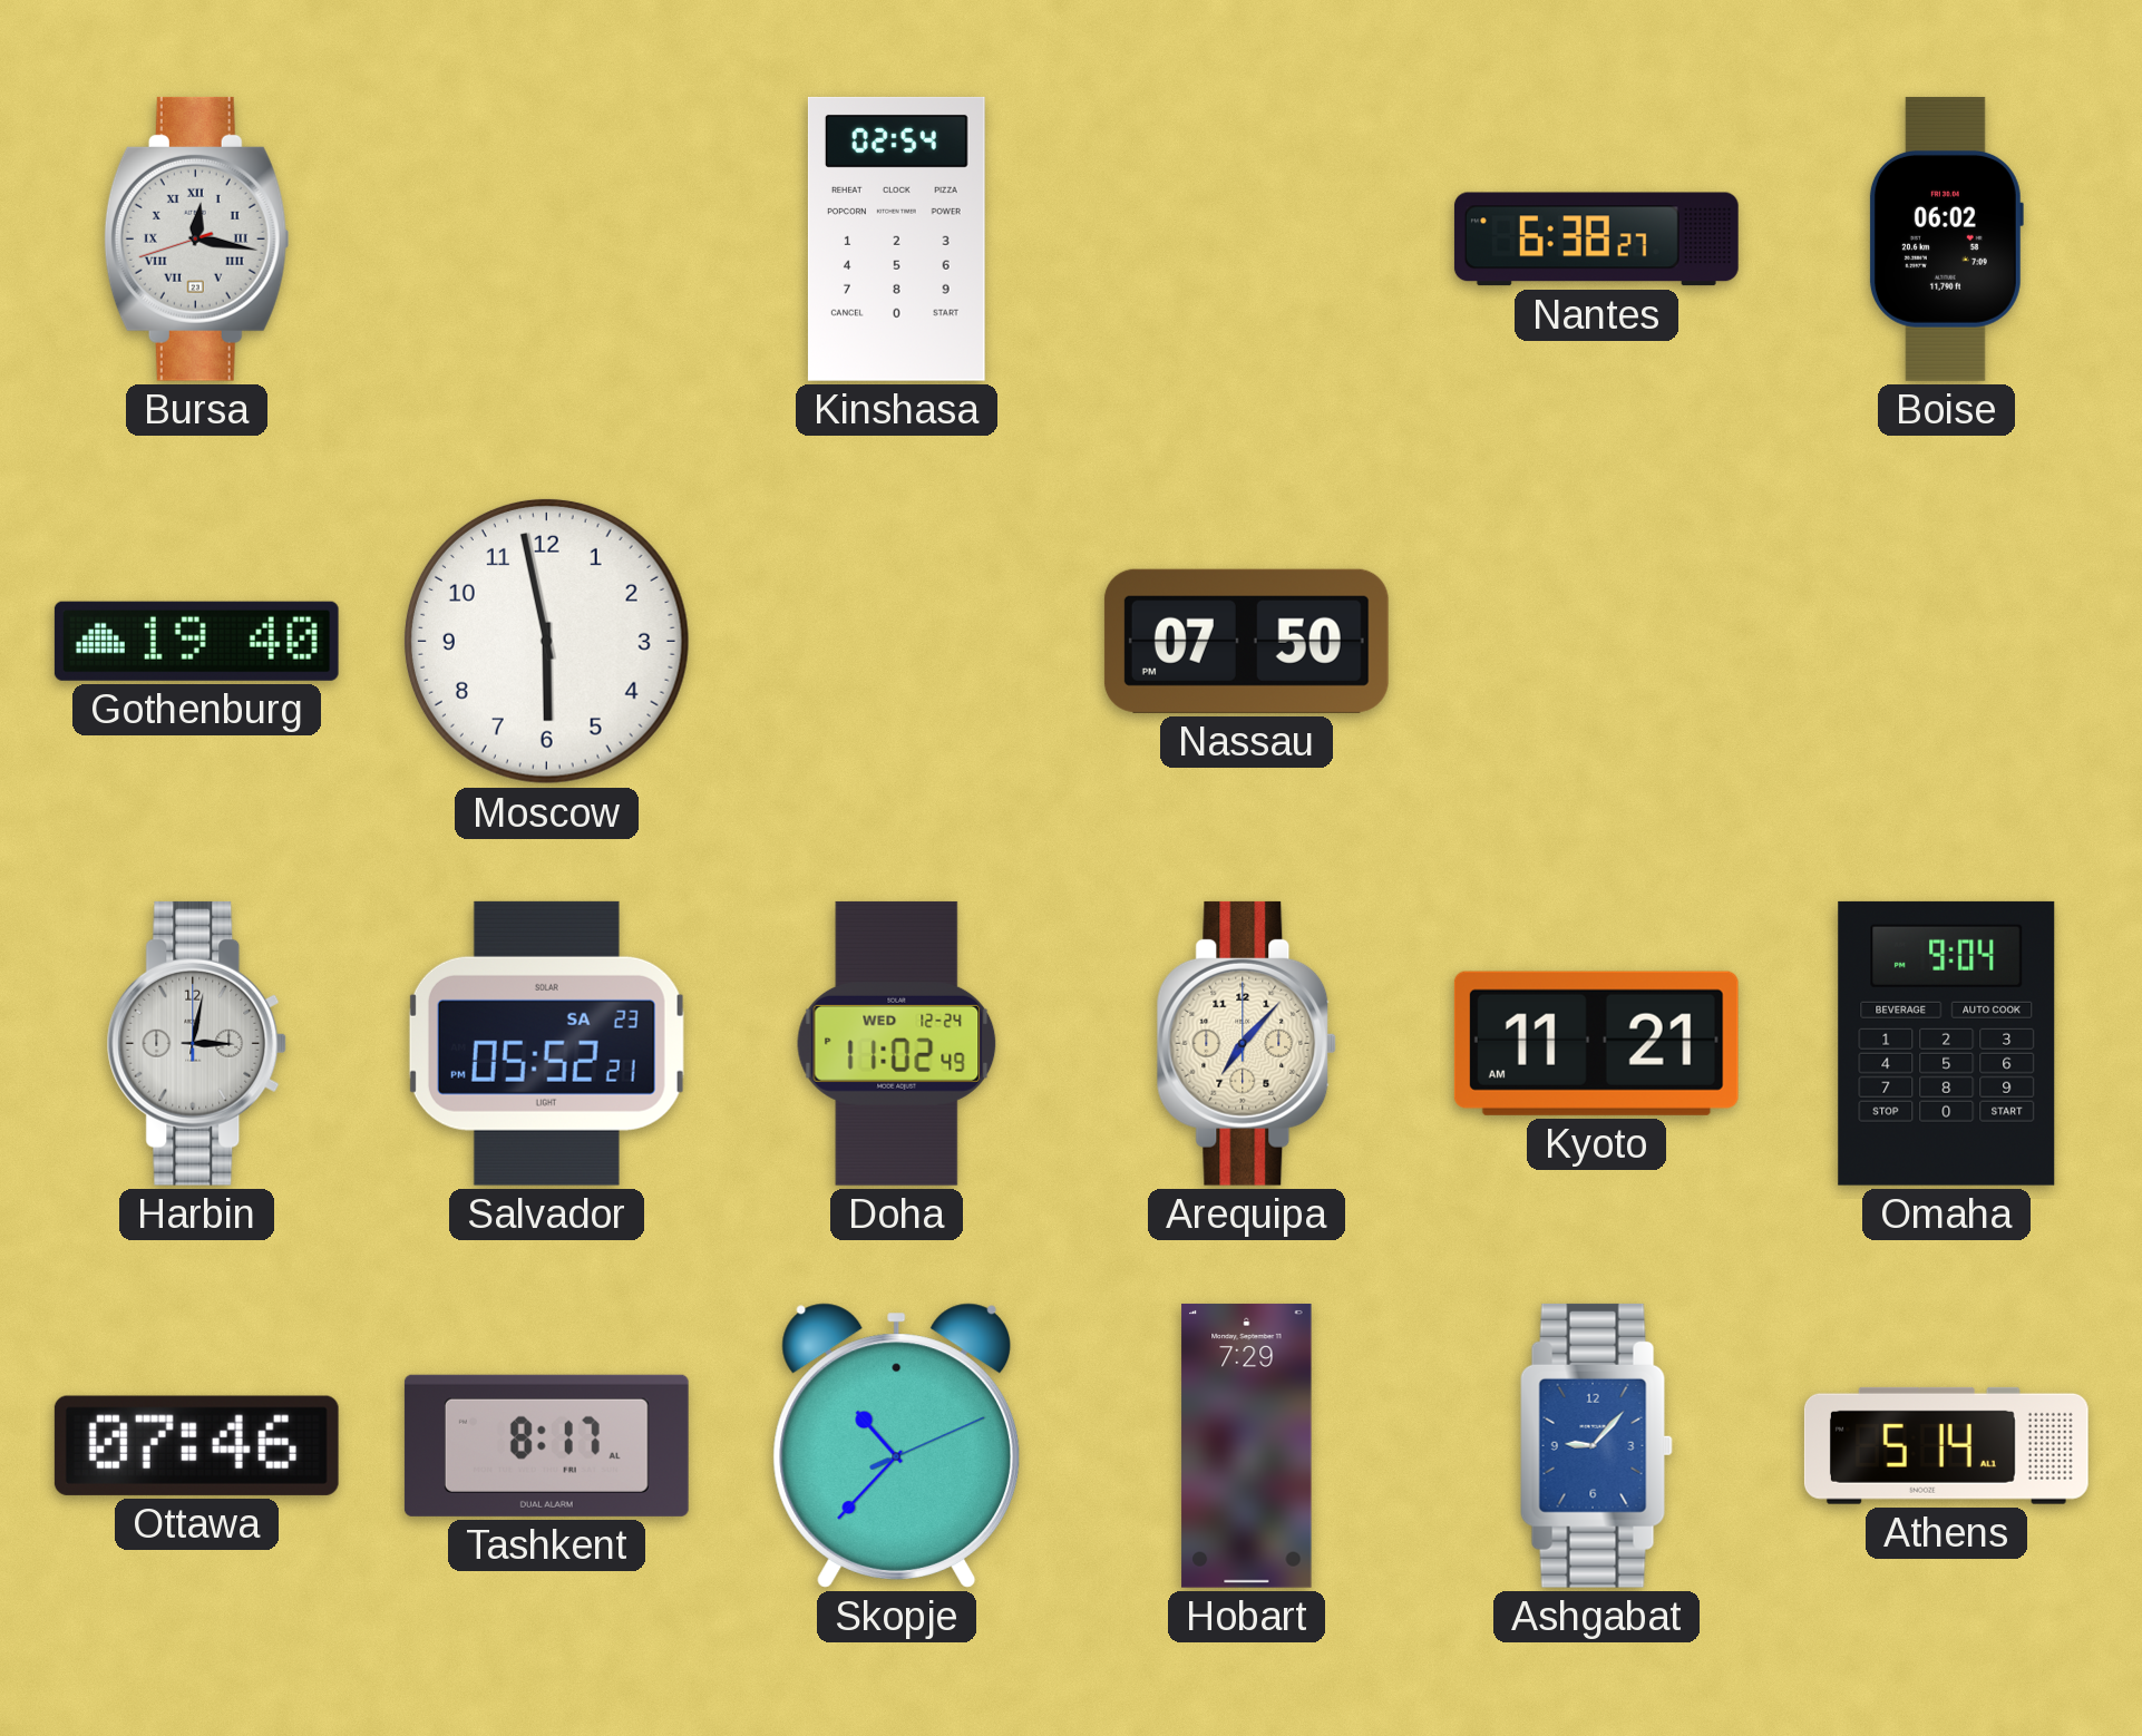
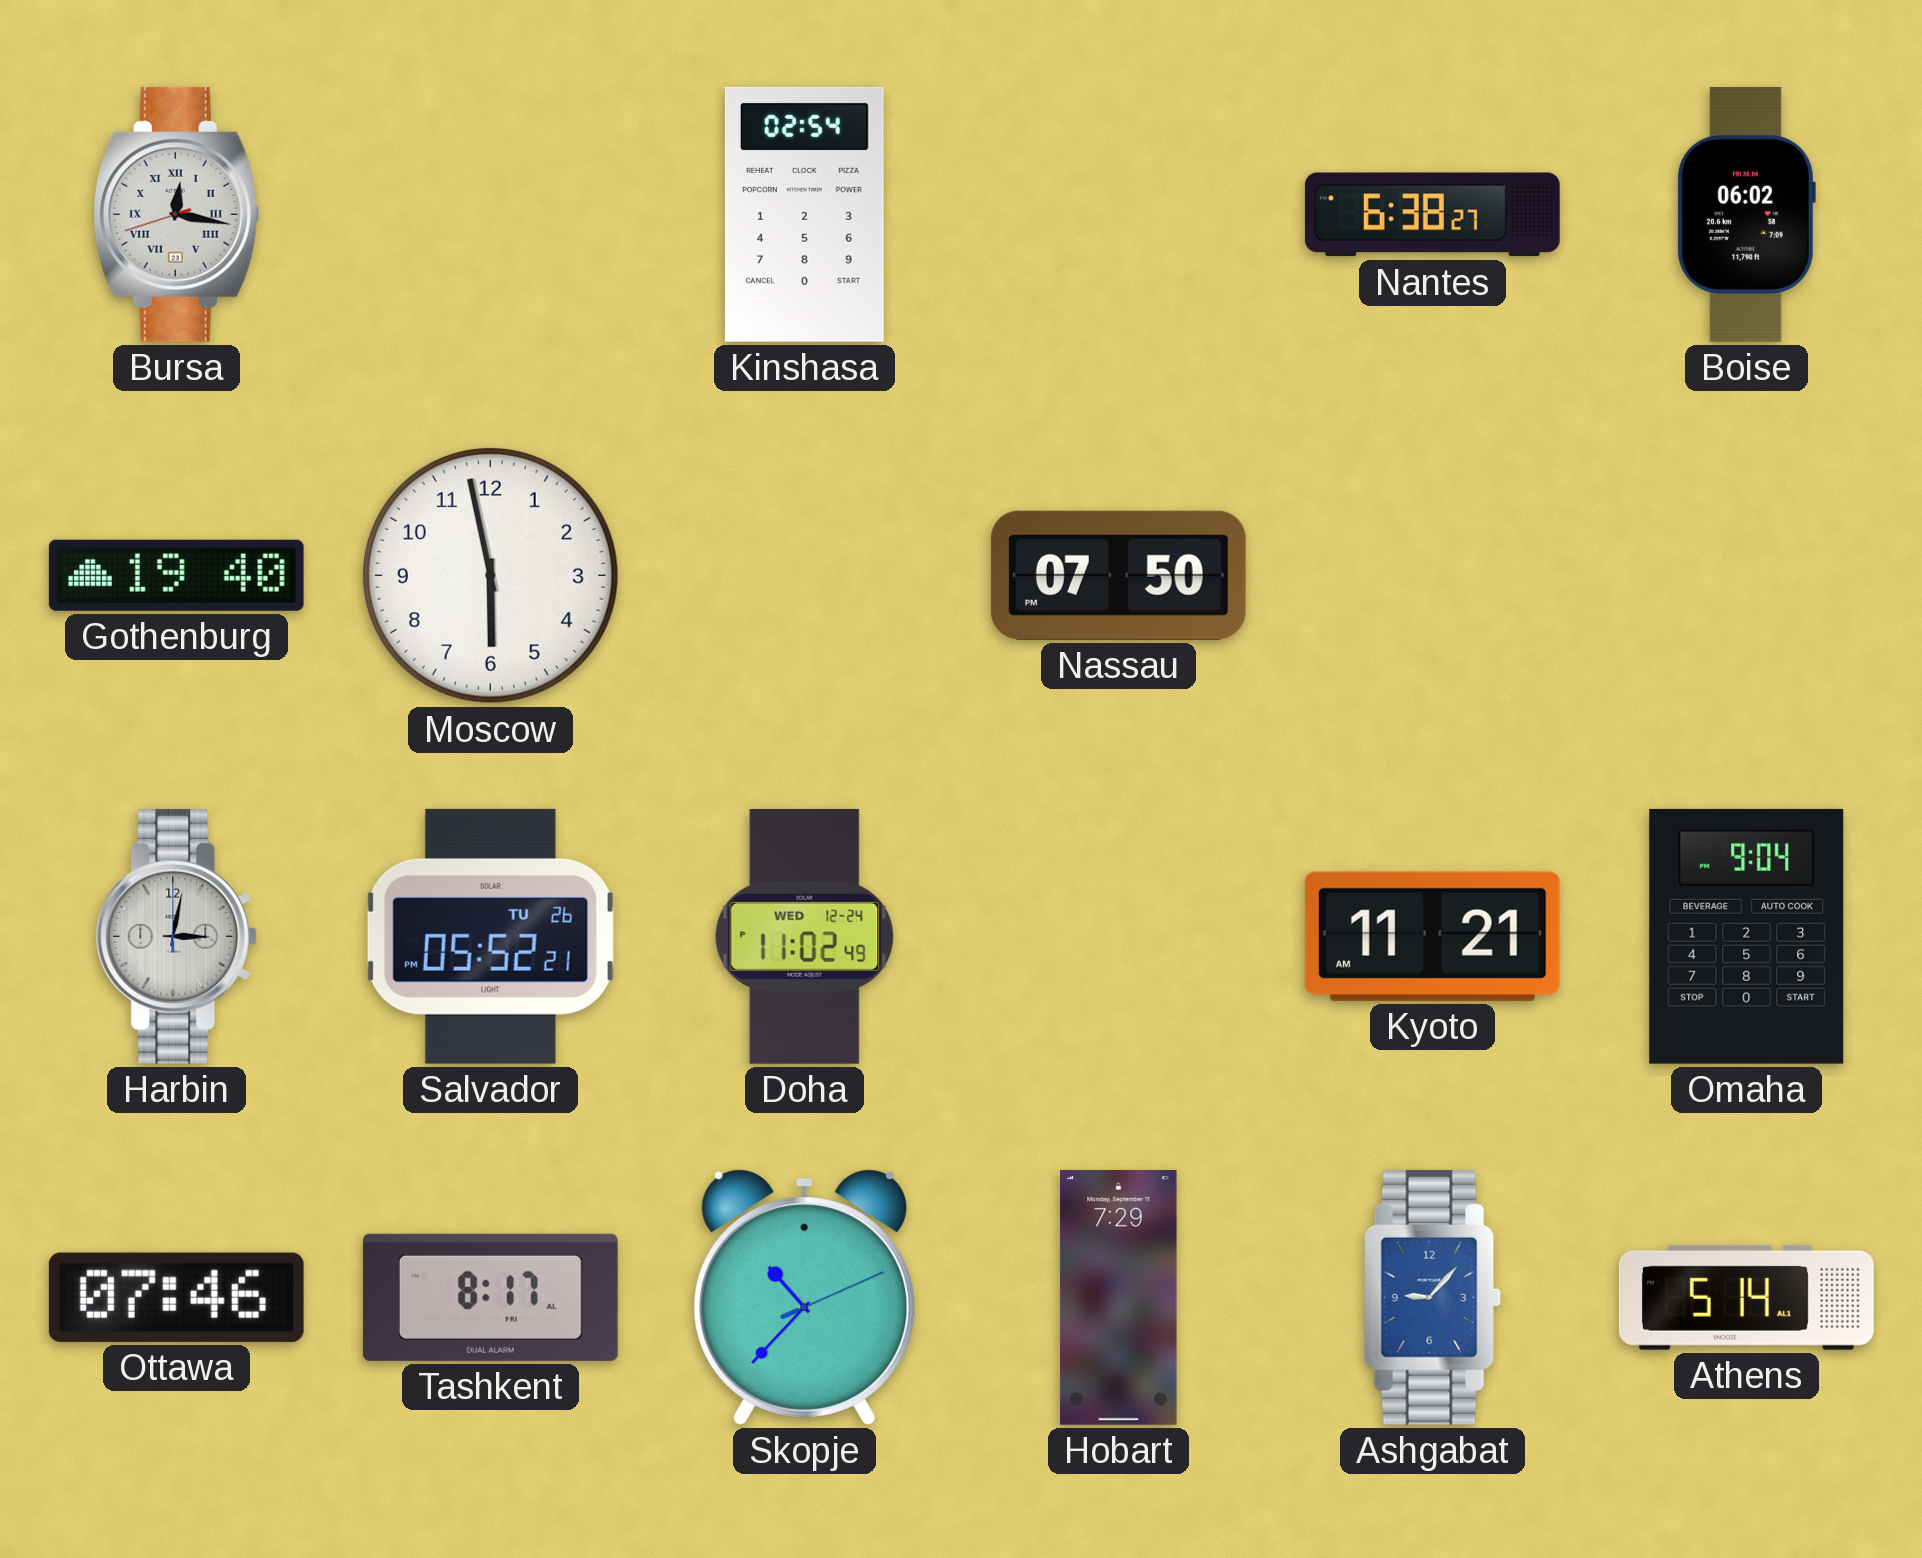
Salvador date: SA 23 -> TU 26 (490, 936)
Arequipa: 7:07 -> none (1247, 1043)
